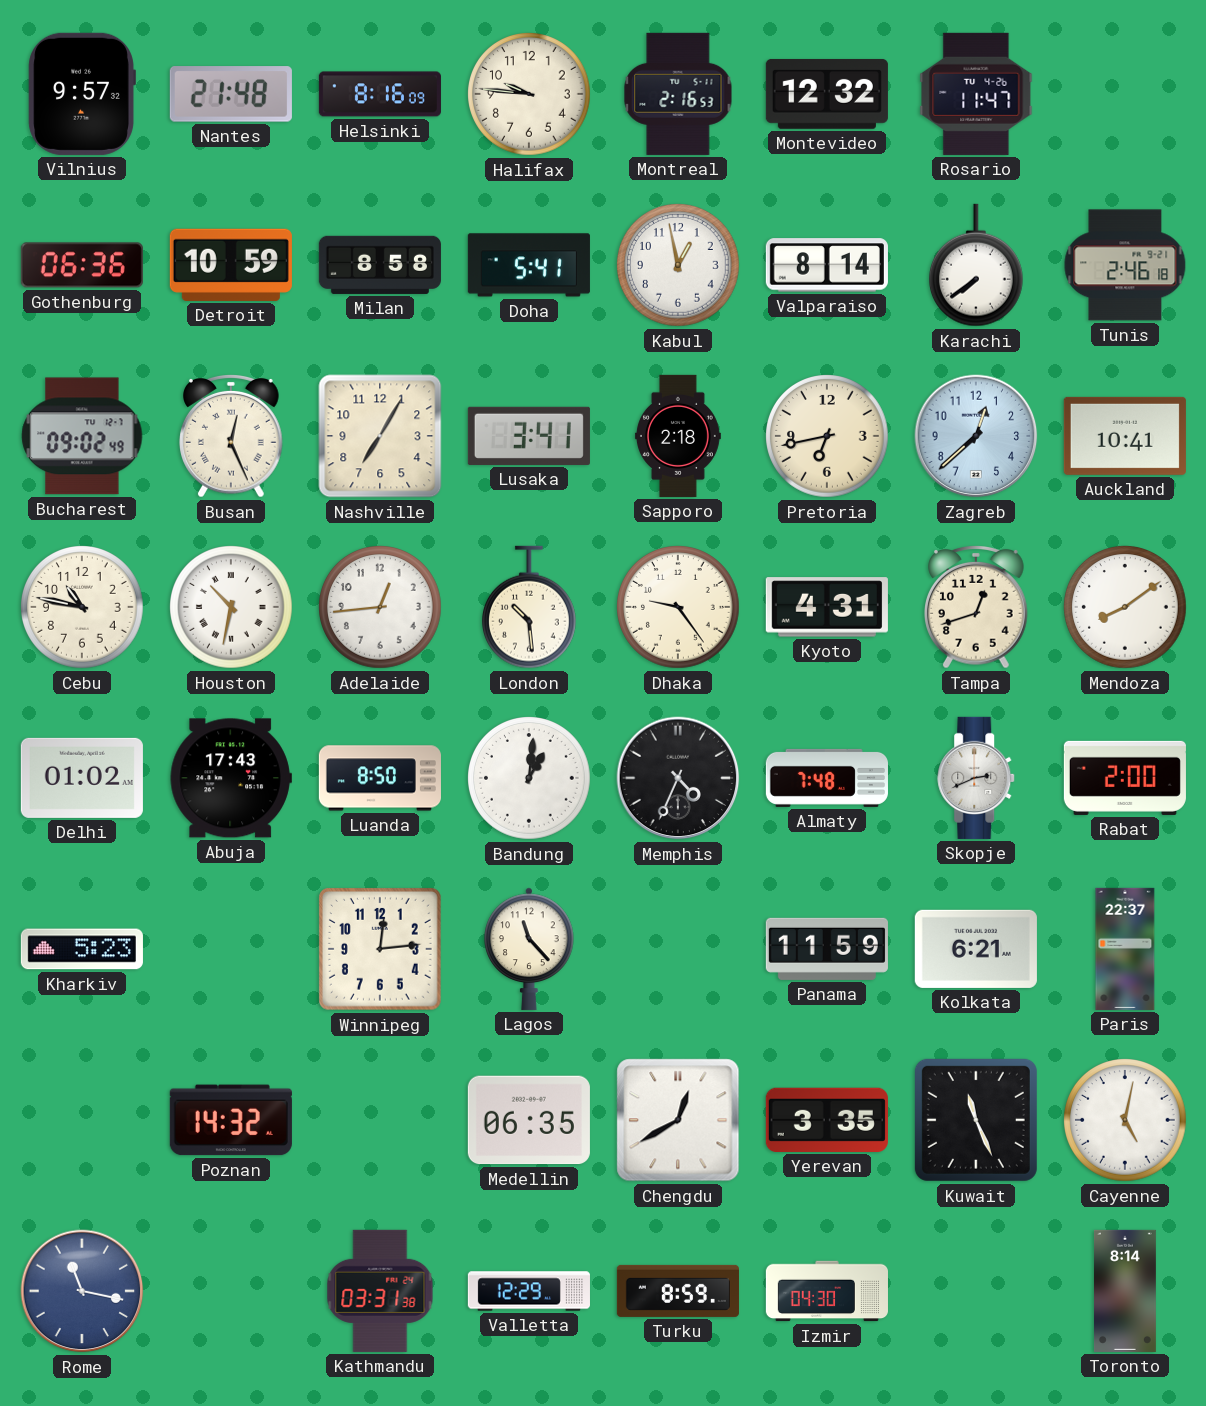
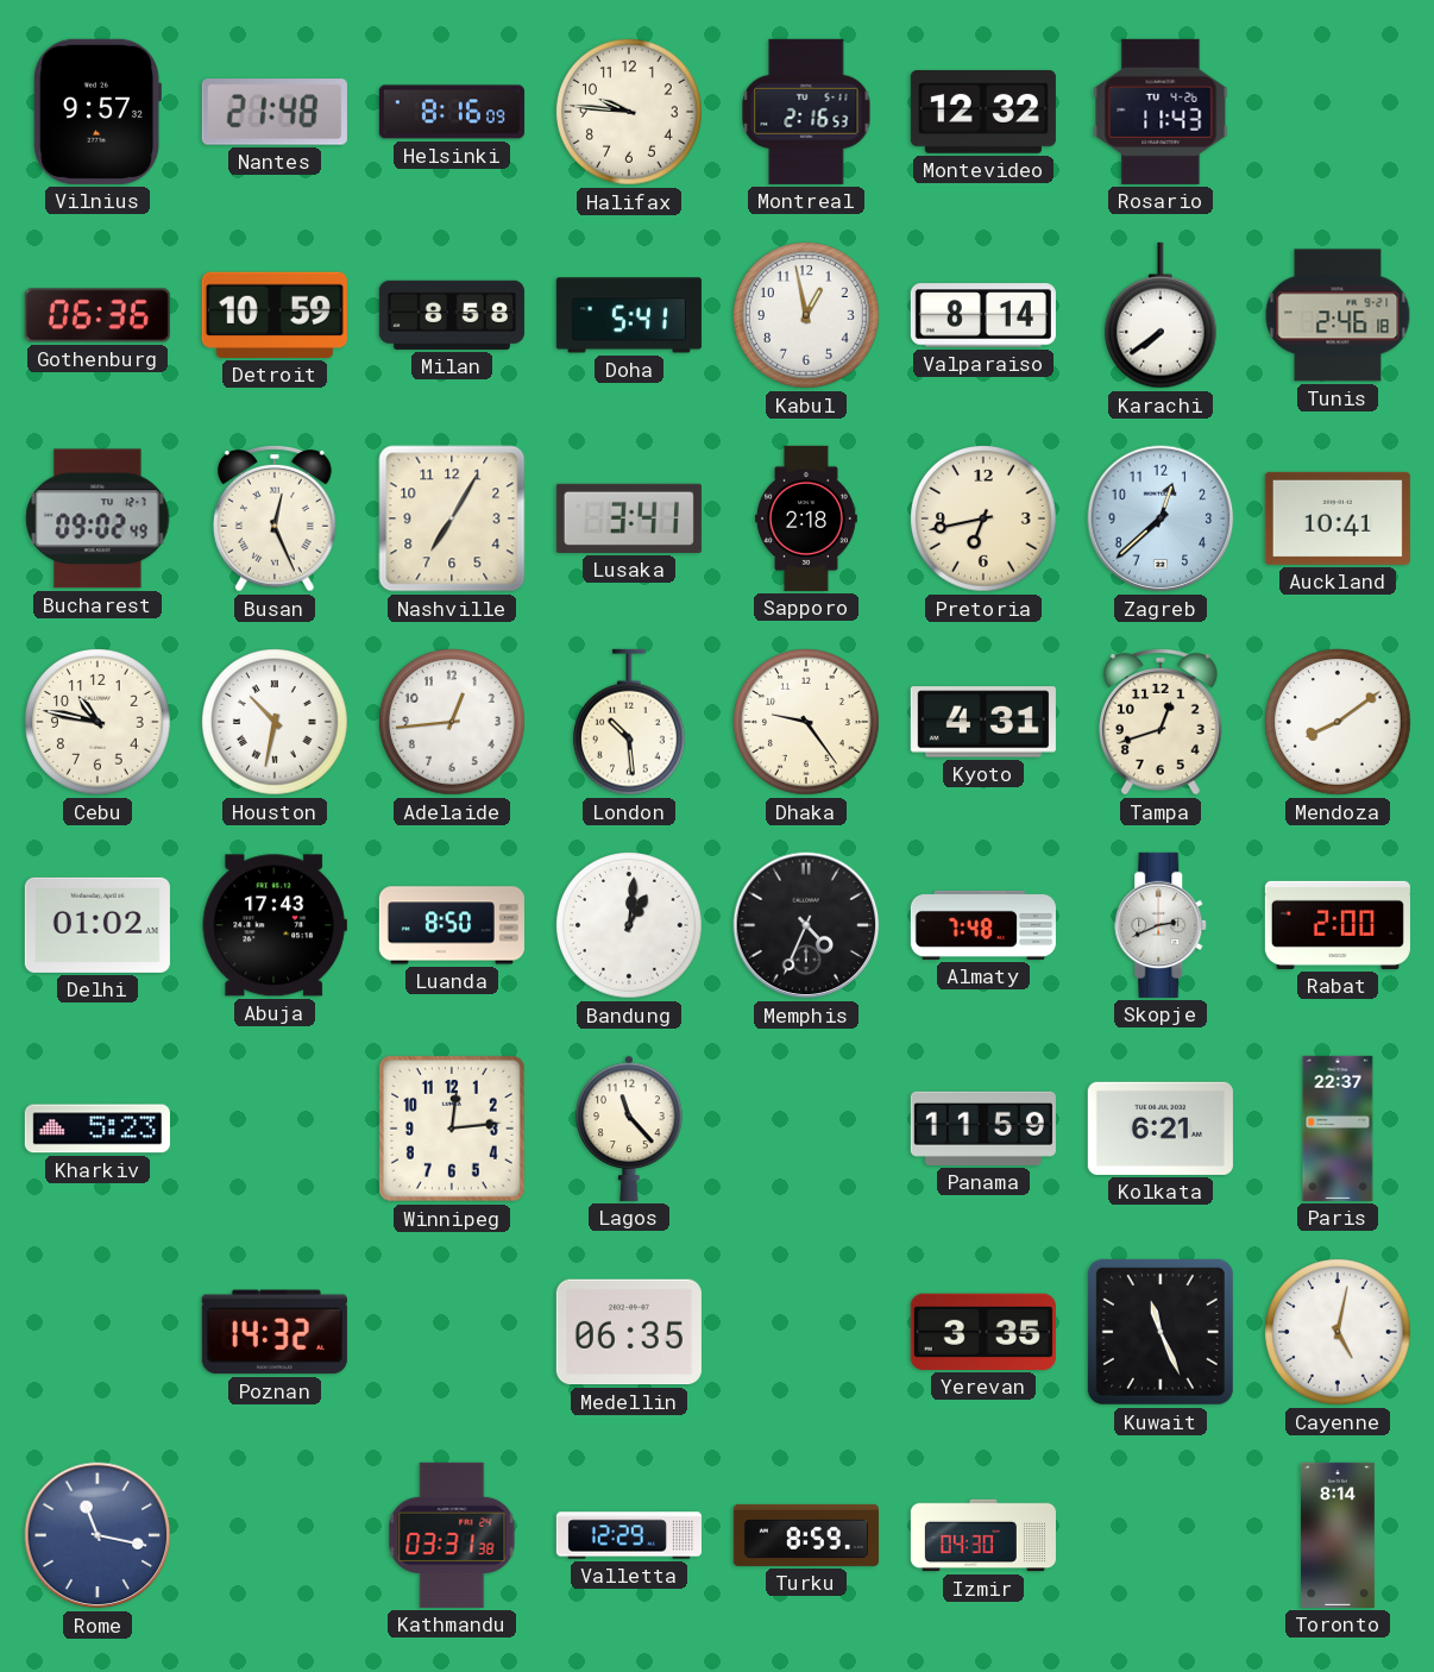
Rosario: 11:47 -> 11:43 (1161, 112)
Chengdu: 12:40 -> none (678, 1120)
